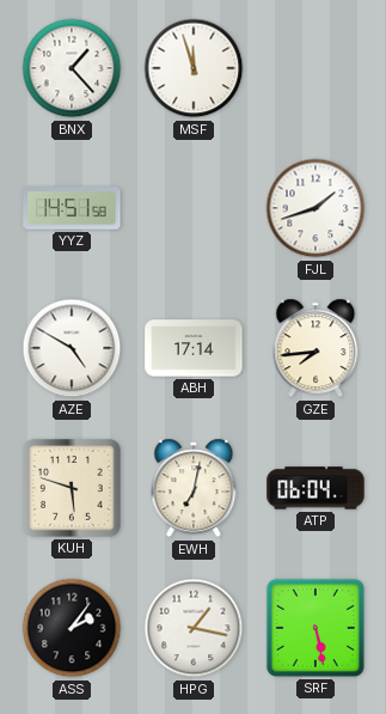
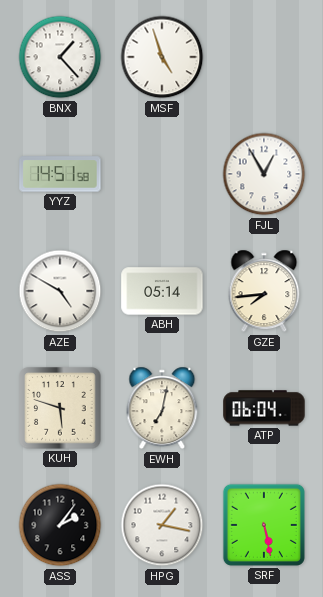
MSF: 11:57 -> 4:57 (162, 57)
FJL: 1:42 -> 12:55 (264, 174)
ABH: 17:14 -> 05:14 (162, 291)
